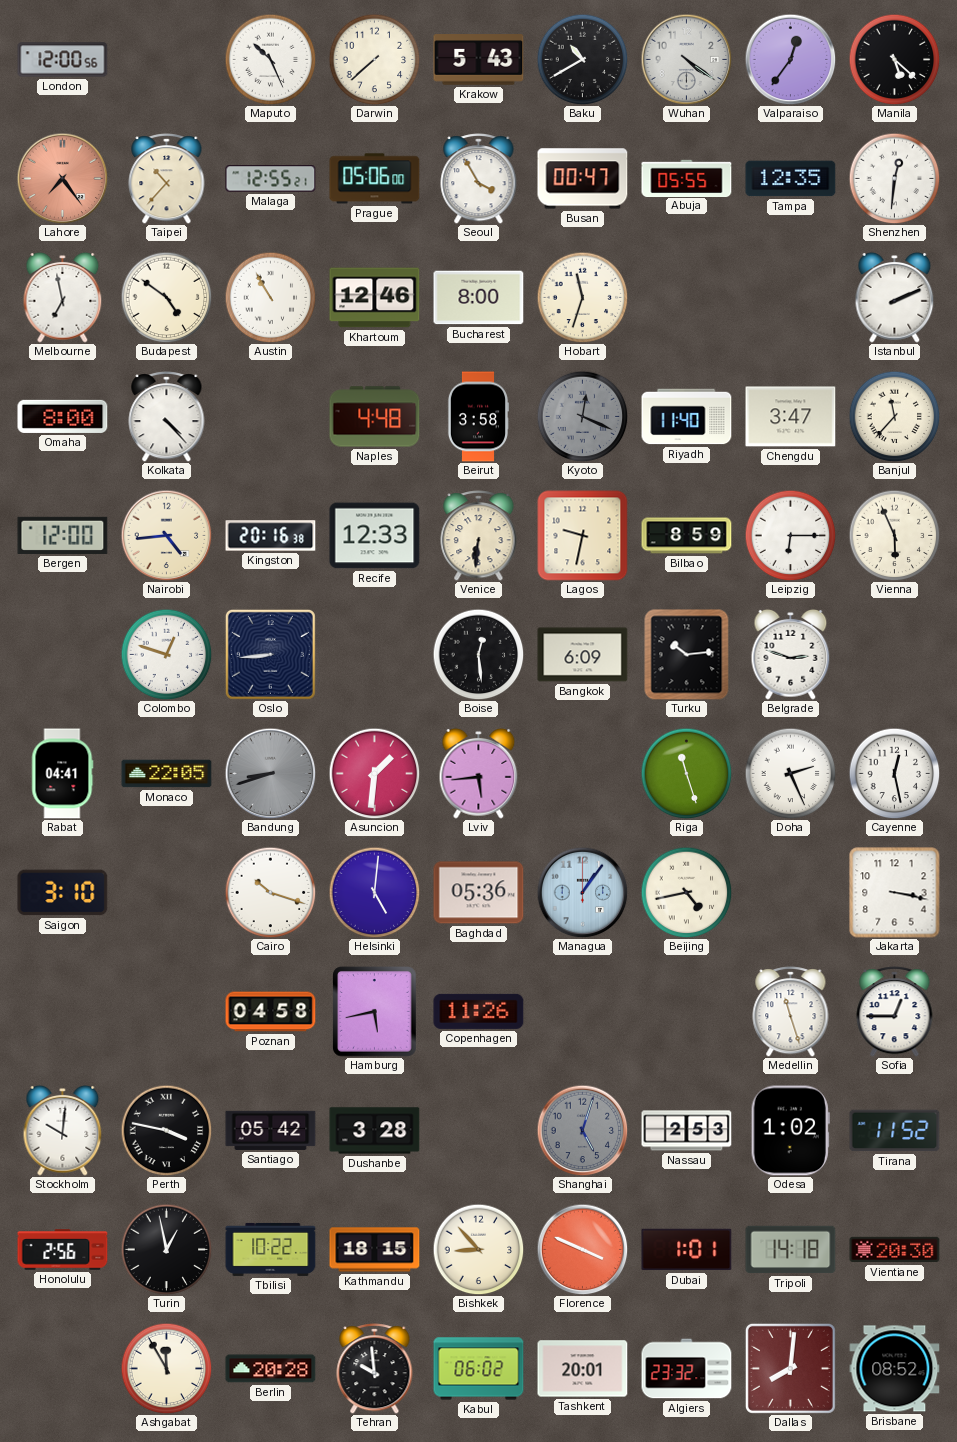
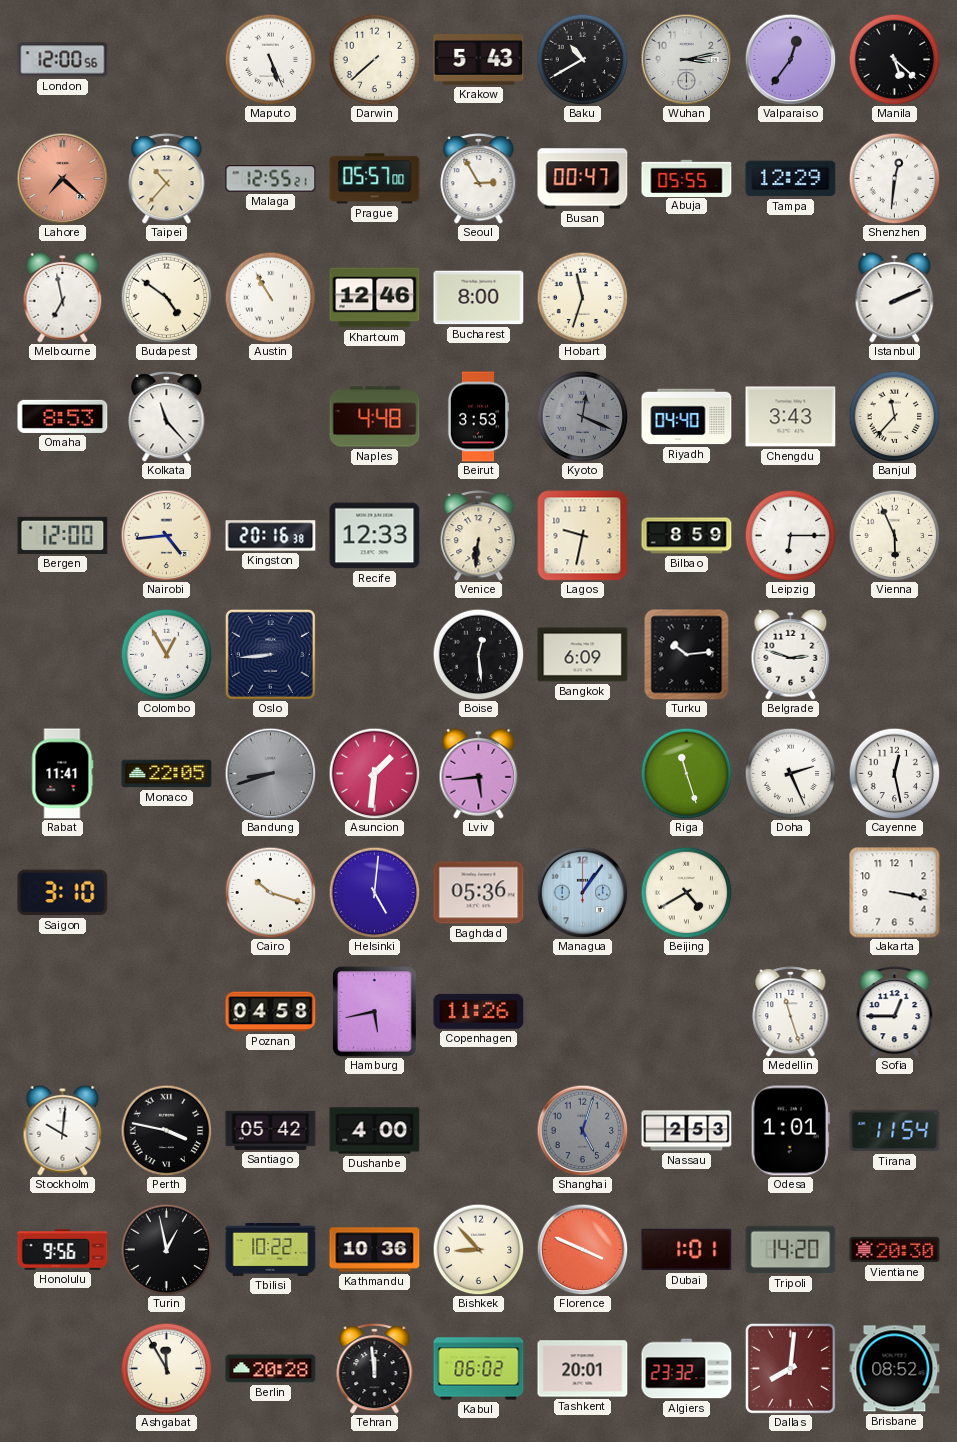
Maputo: 10:26 -> 5:26 (270, 59)
Wuhan: 4:21 -> 3:13 (686, 59)
Lahore: 7:24 -> 7:22 (62, 178)
Prague: 05:06 -> 05:57 (375, 179)
Seoul: 3:55 -> 2:55 (479, 179)
Tampa: 12:35 -> 12:29 (791, 179)
Omaha: 8:00 -> 8:53 (63, 416)
Kolkata: 4:23 -> 11:23 (167, 417)
Beirut: 3:58 -> 3:53 (477, 417)
Riyadh: 11:40 -> 04:40 (687, 417)
Chengdu: 3:47 -> 3:43 (791, 417)
Colombo: 12:48 -> 12:55 (166, 654)
Rabat: 04:41 -> 11:41 (62, 774)
Beijing: 4:43 -> 4:40 (686, 892)
Dushanbe: 3:28 -> 4:00 (375, 1131)
Odesa: 1:02 -> 1:01 (790, 1131)
Tirana: 11:52 -> 11:54 (895, 1131)
Honolulu: 2:56 -> 9:56 (63, 1250)
Kathmandu: 18:15 -> 10:36 (375, 1250)
Tripoli: 14:18 -> 14:20 (791, 1250)
Tehran: 9:59 -> 11:59 (375, 1369)
